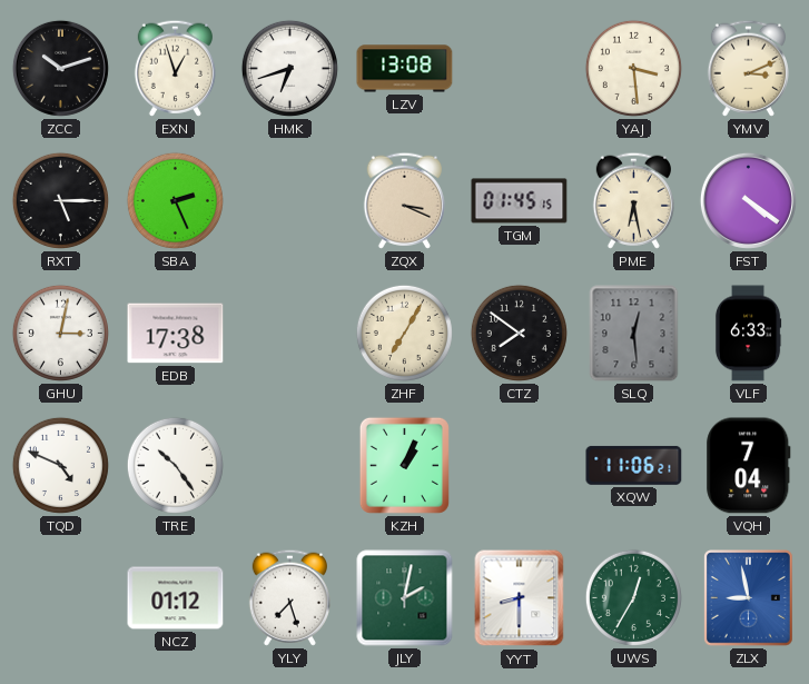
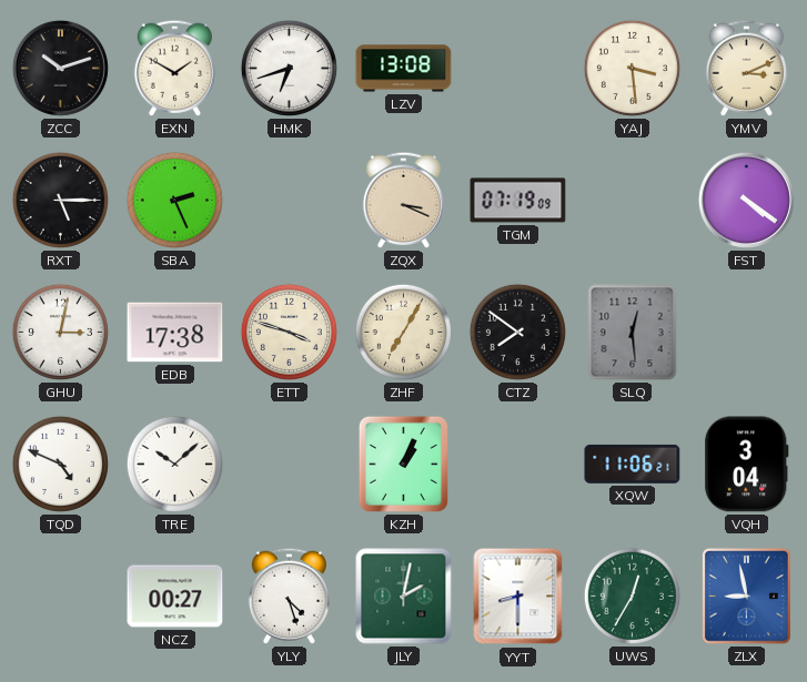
EXN: 12:57 -> 1:50 (174, 68)
TGM: 01:45 -> 07:19 (518, 201)
PME: 6:28 -> none (633, 200)
ETT: none -> 3:48 (289, 332)
VLF: 6:33 -> none (748, 334)
TRE: 10:24 -> 10:08 (174, 464)
VQH: 7:04 -> 3:04 (747, 465)
NCZ: 01:12 -> 00:27 (175, 597)
YLY: 7:27 -> 4:27 (289, 596)
